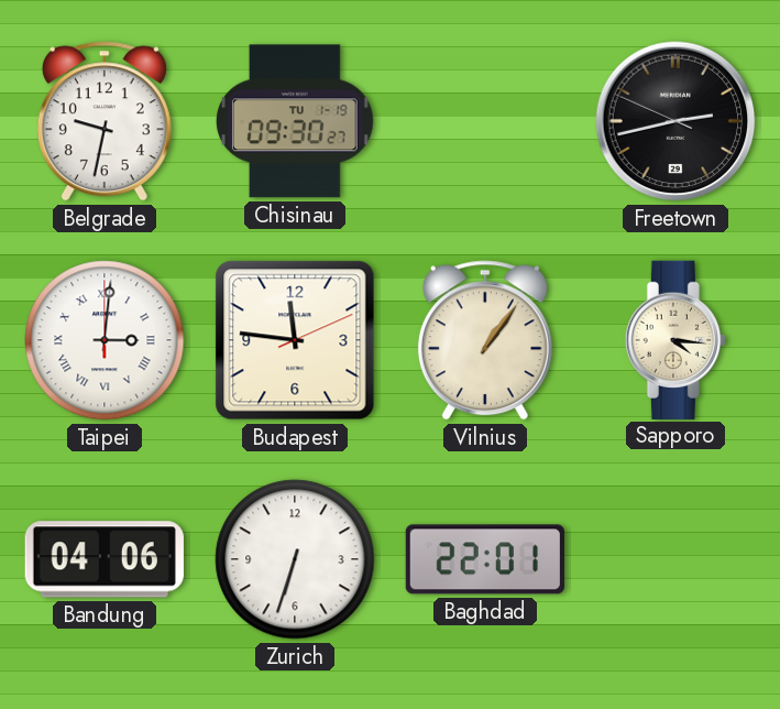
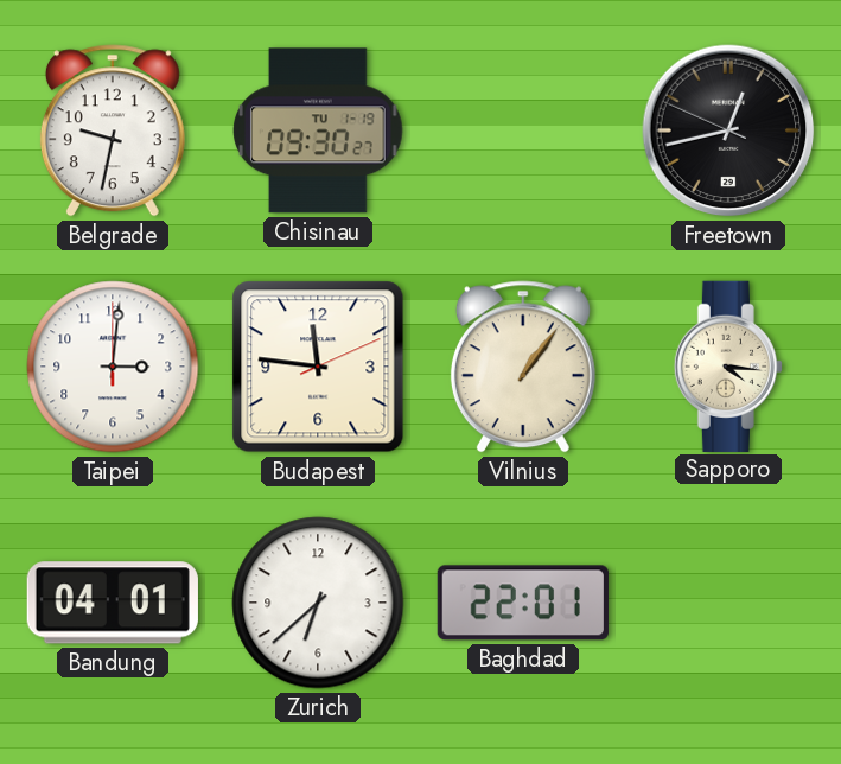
Freetown: 2:42 -> 12:42 (728, 130)
Taipei numerals: Roman -> Arabic (113, 367)
Bandung: 04:06 -> 04:01 (113, 603)
Zurich: 6:33 -> 6:38 (318, 603)
